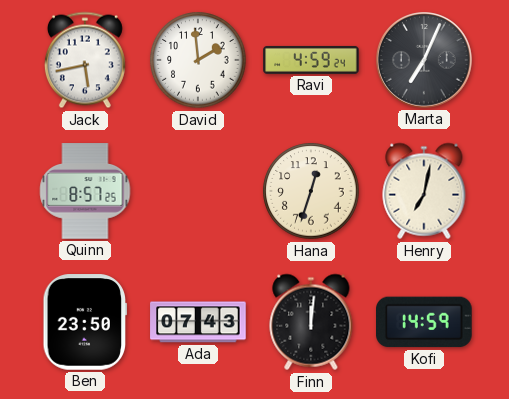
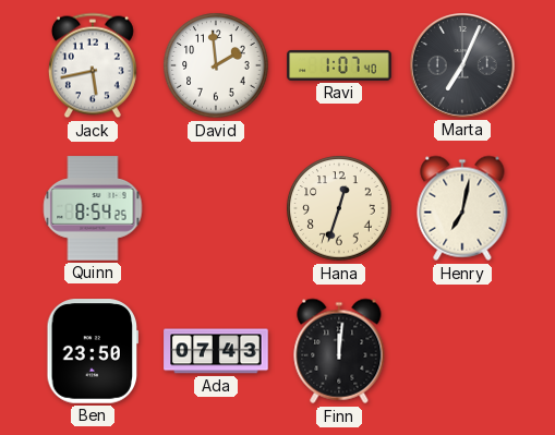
Ravi: 4:59 -> 1:07 (339, 65)
Quinn: 8:57 -> 8:54 (93, 208)
Kofi: 14:59 -> none (424, 322)
